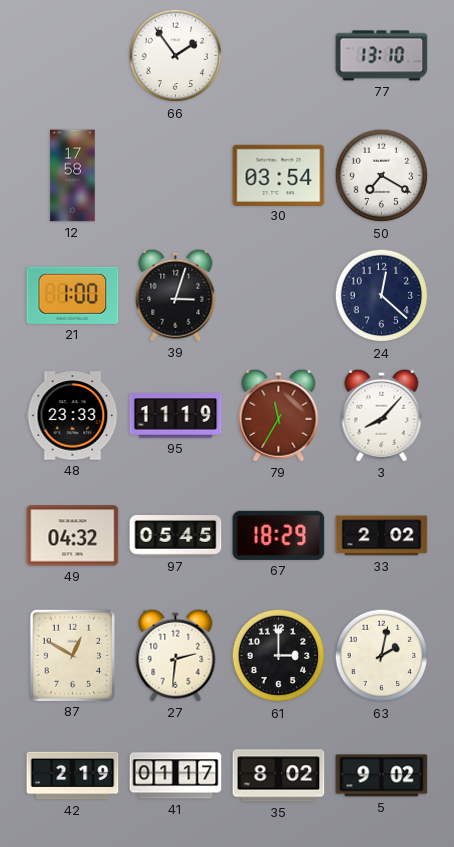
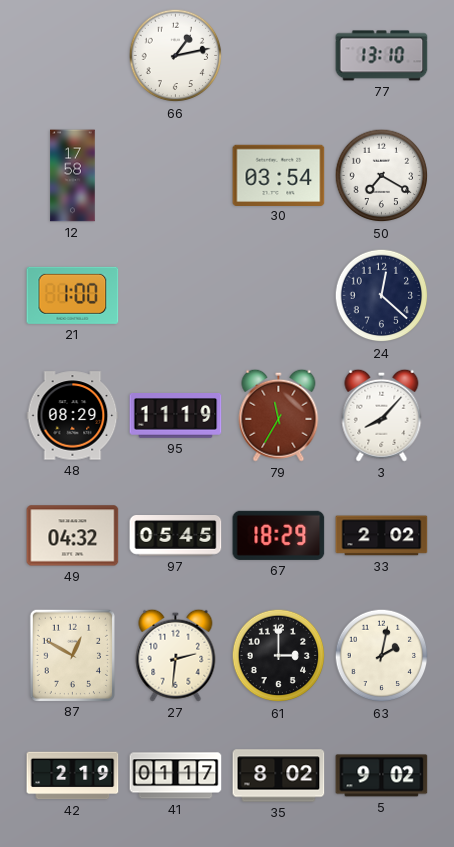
66: 1:54 -> 1:13 (176, 56)
39: 3:03 -> none (176, 295)
48: 23:33 -> 08:29 (73, 416)
